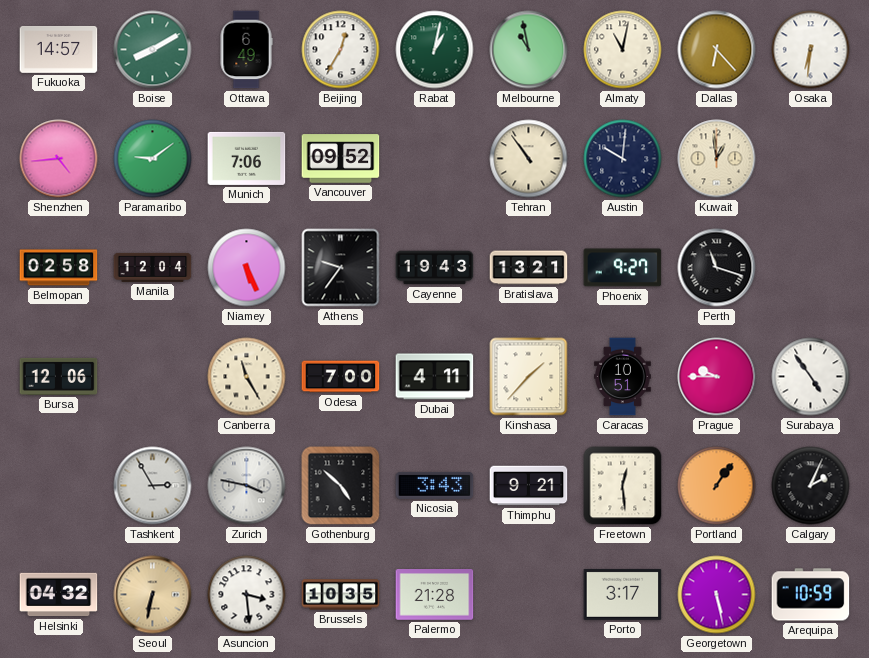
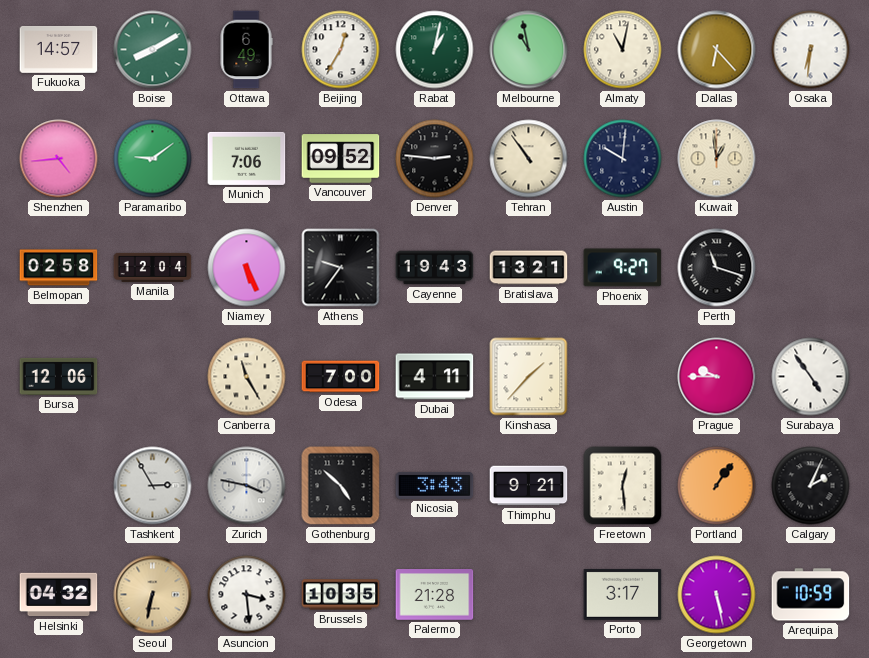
Denver: none -> 2:46 (435, 159)
Caracas: 10:51 -> none (623, 377)
